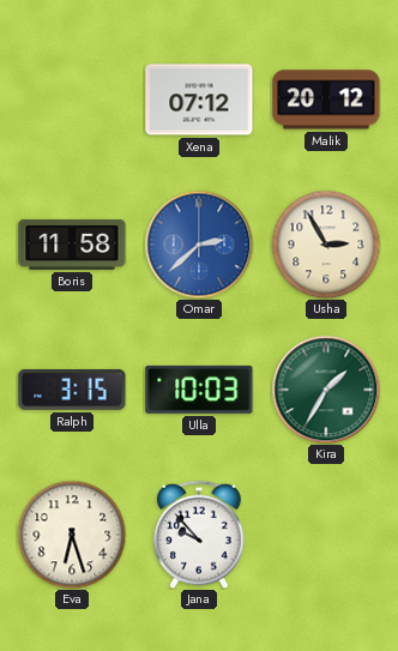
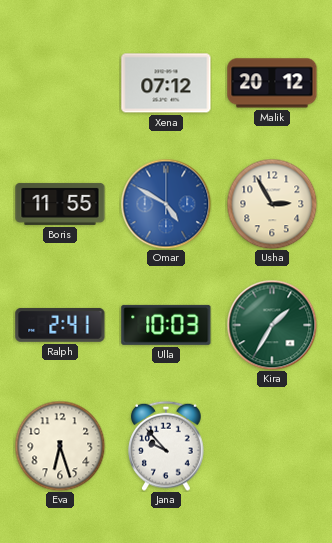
Boris: 11:58 -> 11:55 (60, 204)
Omar: 2:38 -> 4:50 (166, 204)
Ralph: 3:15 -> 2:41 (60, 325)
